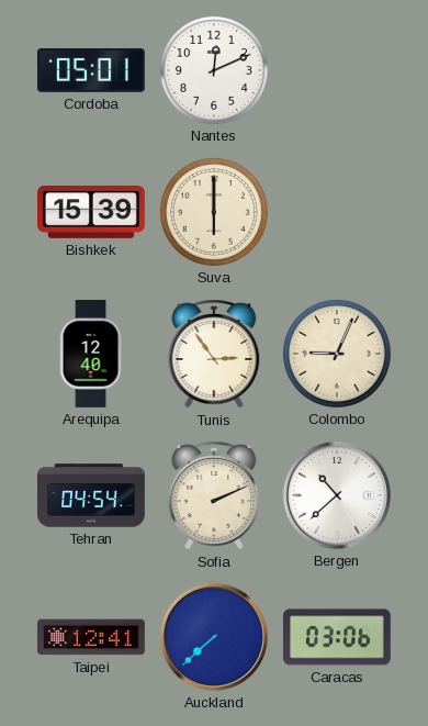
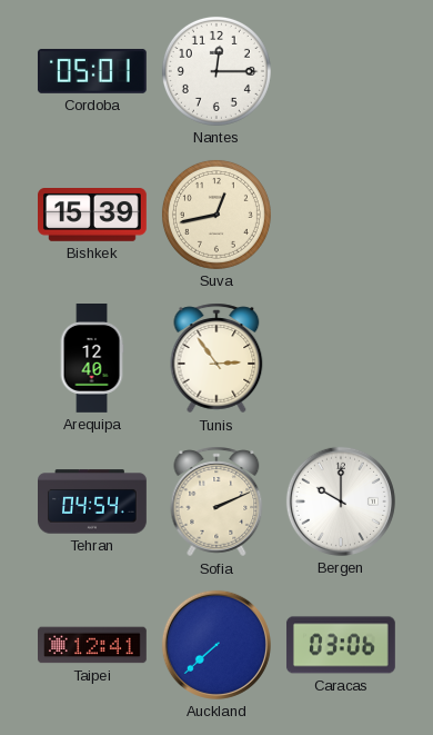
Nantes: 12:11 -> 12:15 (216, 71)
Suva: 6:00 -> 12:43 (216, 215)
Colombo: 9:04 -> none (337, 354)
Bergen: 10:38 -> 10:00 (341, 501)
